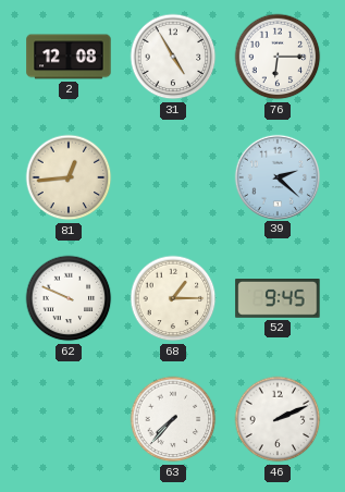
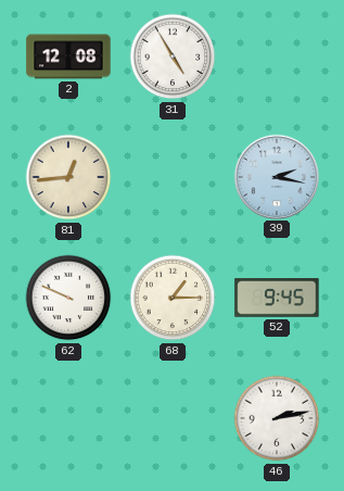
76: 6:15 -> none (278, 57)
39: 2:22 -> 2:17 (276, 176)
63: 7:37 -> none (173, 419)
46: 2:11 -> 2:13 (277, 418)
